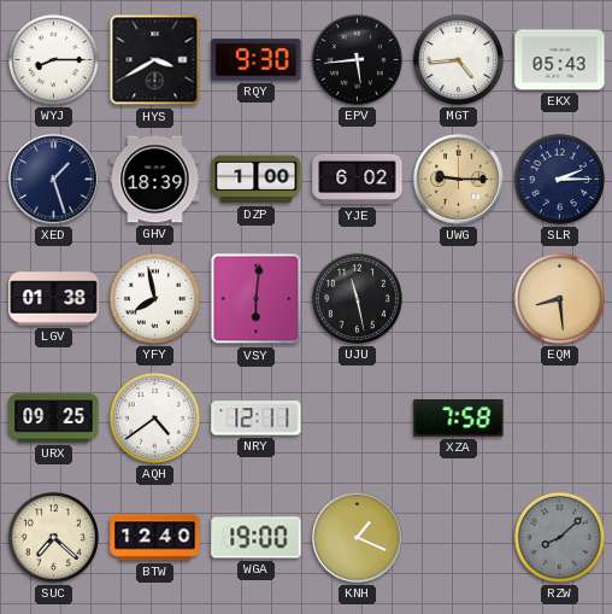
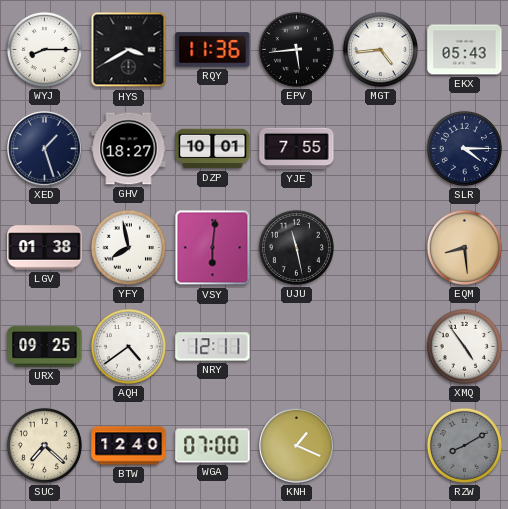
RQY: 9:30 -> 11:36 (213, 50)
GHV: 18:39 -> 18:27 (129, 149)
DZP: 1:00 -> 10:01 (213, 149)
YJE: 6:02 -> 7:55 (297, 149)
UWG: 9:15 -> none (459, 180)
SLR: 2:15 -> 4:15 (464, 148)
XZA: 7:58 -> none (459, 419)
XMQ: none -> 4:54 (464, 346)
WGA: 19:00 -> 07:00 (213, 446)
RZW: 8:08 -> 8:10 (464, 445)
